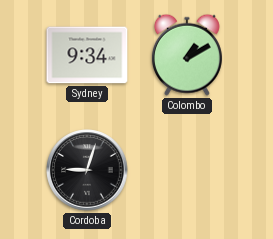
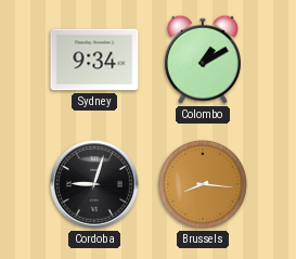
Brussels: none -> 8:16 (203, 184)
